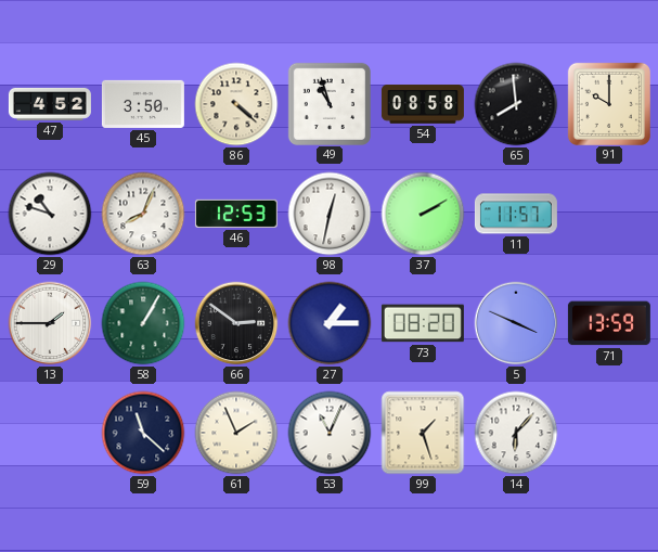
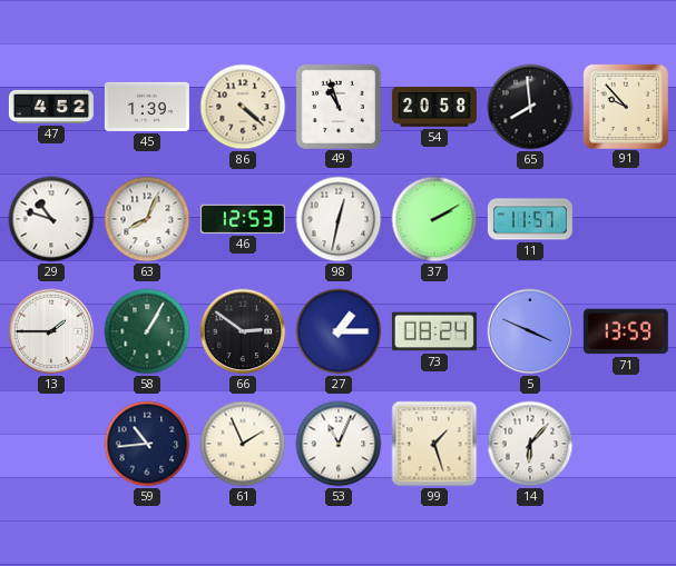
45: 3:50 -> 1:39 (147, 107)
54: 08:58 -> 20:58 (434, 107)
91: 10:00 -> 9:53 (625, 106)
73: 08:20 -> 08:24 (434, 331)
59: 11:22 -> 10:44 (147, 444)
